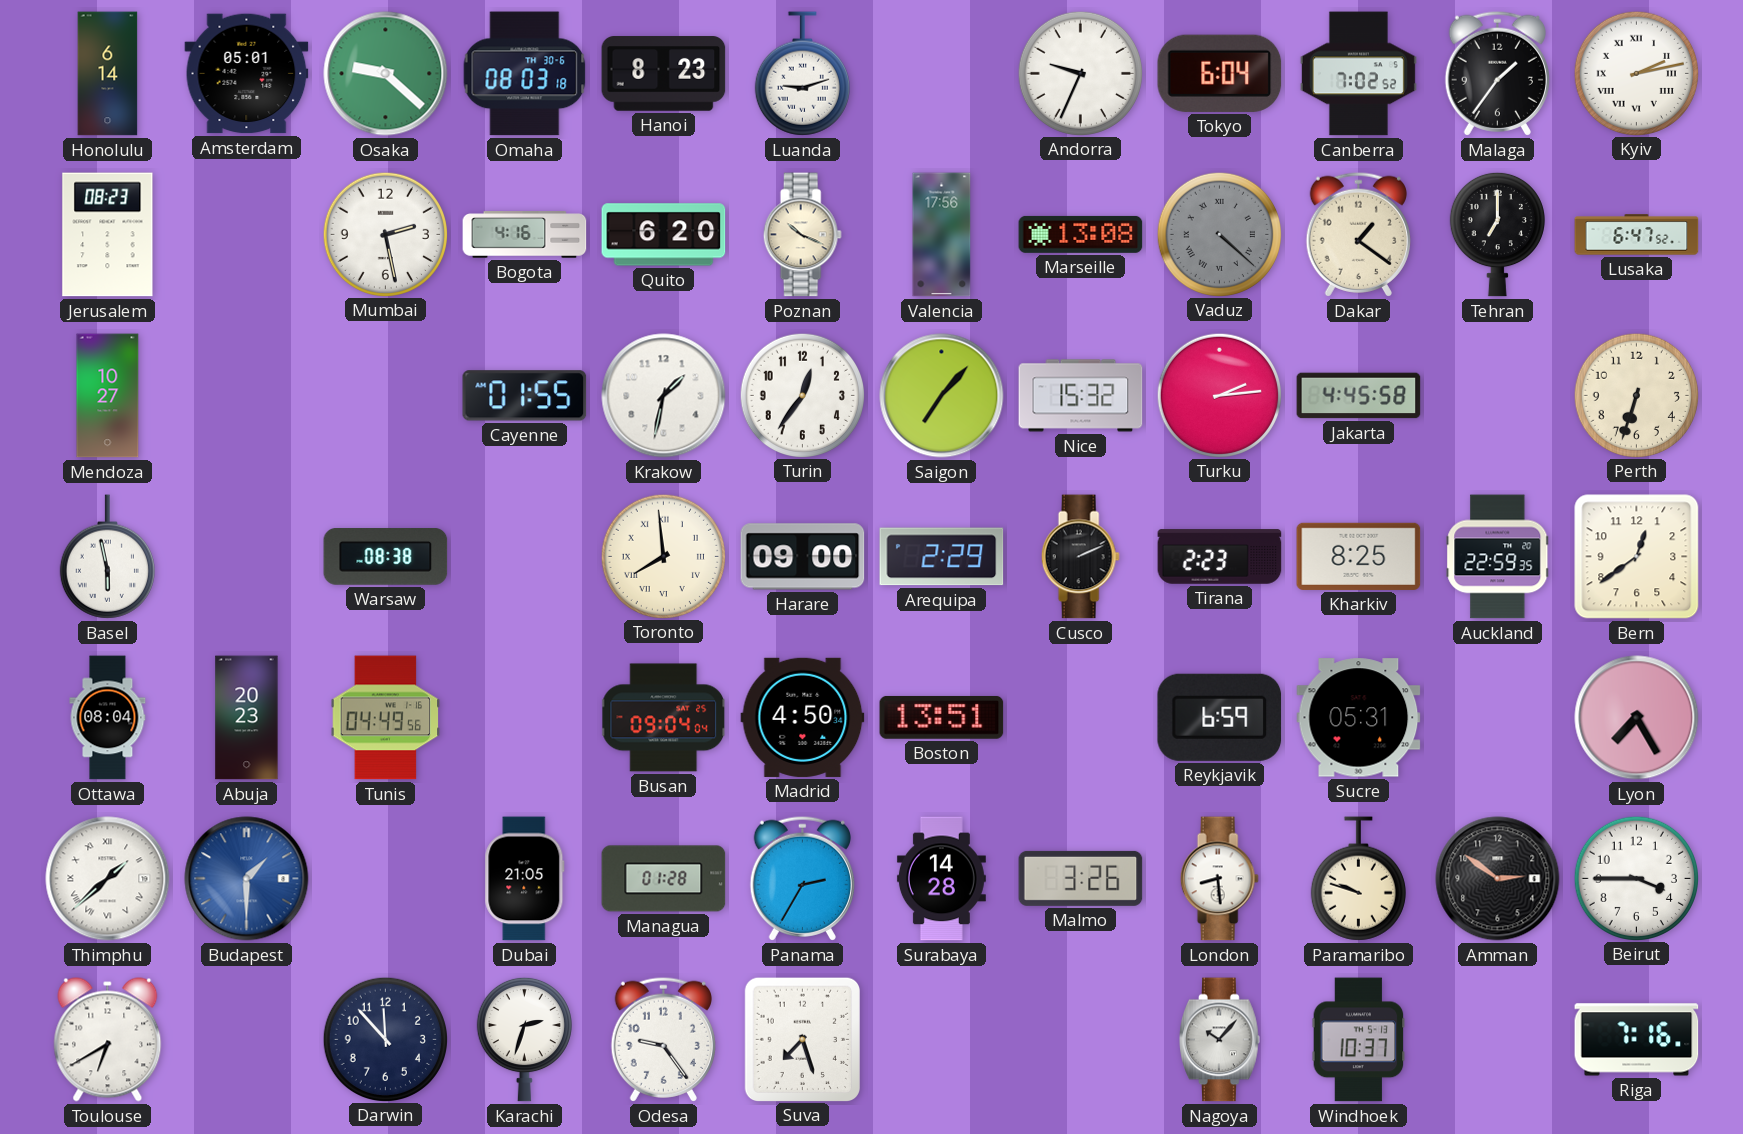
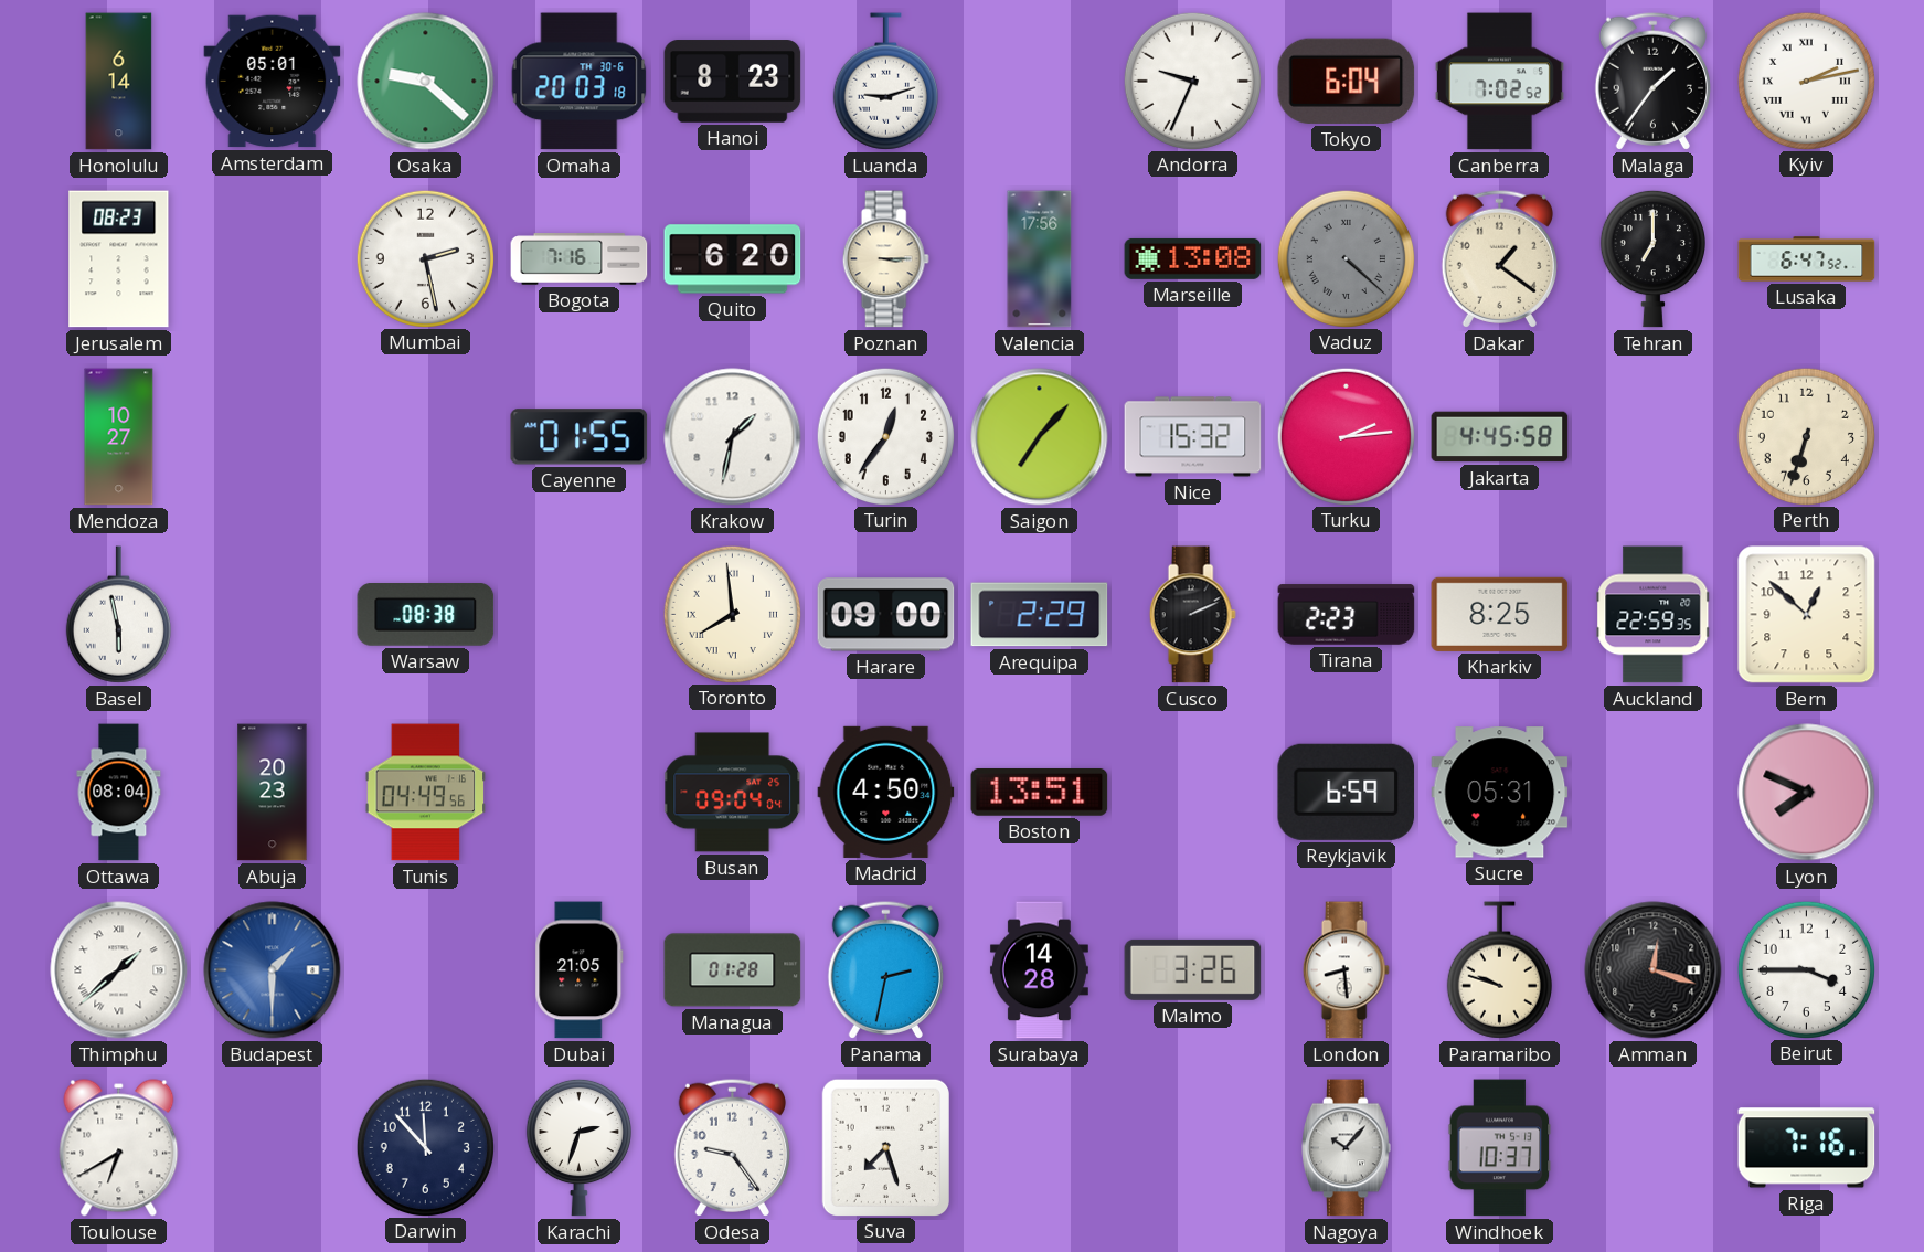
Omaha: 08:03 -> 20:03 (580, 82)
Bogota: 4:16 -> 7:16 (580, 259)
Poznan: 10:19 -> 3:15 (885, 259)
Bern: 12:39 -> 12:52 (1807, 615)
Lyon: 7:25 -> 7:49 (1807, 793)
Panama: 2:35 -> 2:32 (885, 969)
Amman: 2:51 -> 12:18 (1654, 970)
